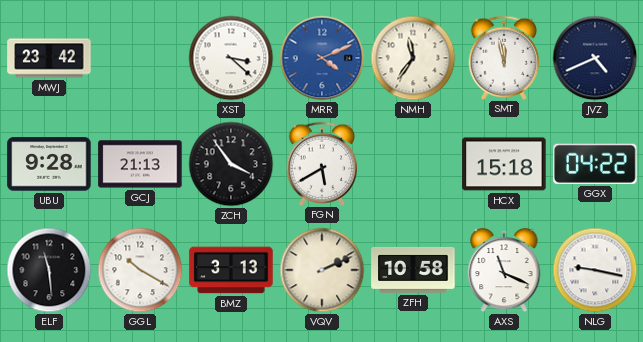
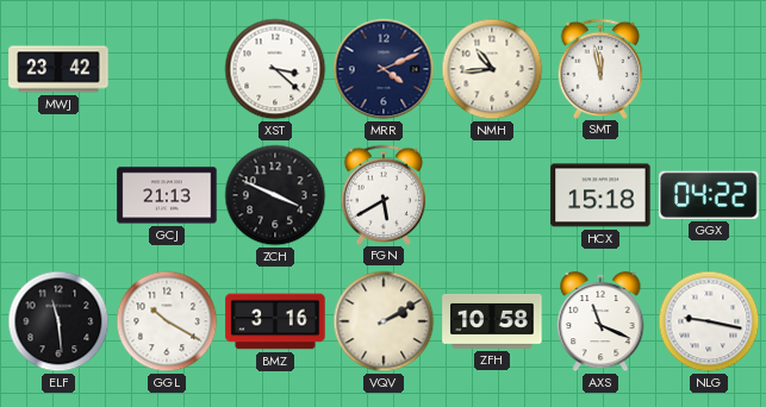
MRR dial: blue -> navy (384, 69)
NMH: 11:36 -> 10:44 (492, 69)
JVZ: 4:41 -> none (595, 58)
UBU: 9:28 -> none (49, 164)
ZCH: 3:54 -> 3:49 (275, 195)
BMZ: 3:13 -> 3:16 (275, 321)
VQV: 2:11 -> 2:10 (384, 321)
